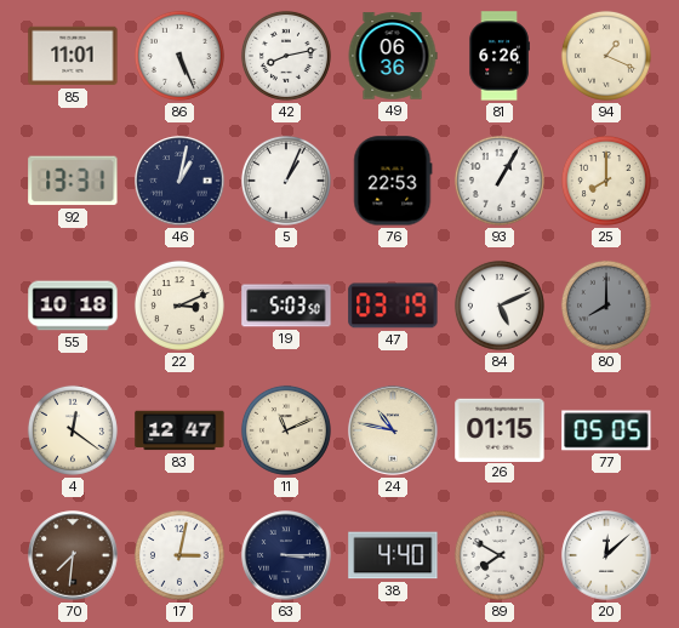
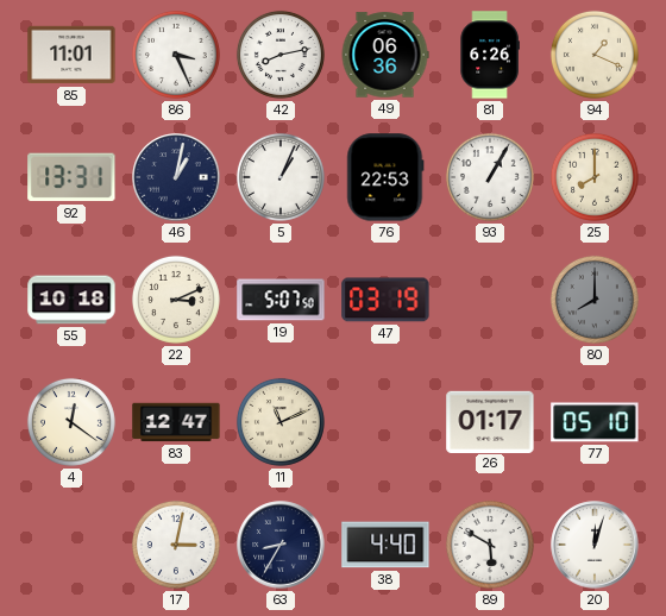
86: 5:26 -> 3:26 (176, 55)
19: 5:03 -> 5:07 (281, 300)
84: 5:11 -> none (500, 306)
24: 10:47 -> none (393, 430)
26: 01:15 -> 01:17 (490, 421)
77: 05:05 -> 05:10 (595, 422)
70: 7:31 -> none (73, 555)
63: 3:15 -> 8:35 (281, 545)
89: 7:50 -> 5:50 (490, 545)
20: 12:08 -> 12:03 (595, 545)
